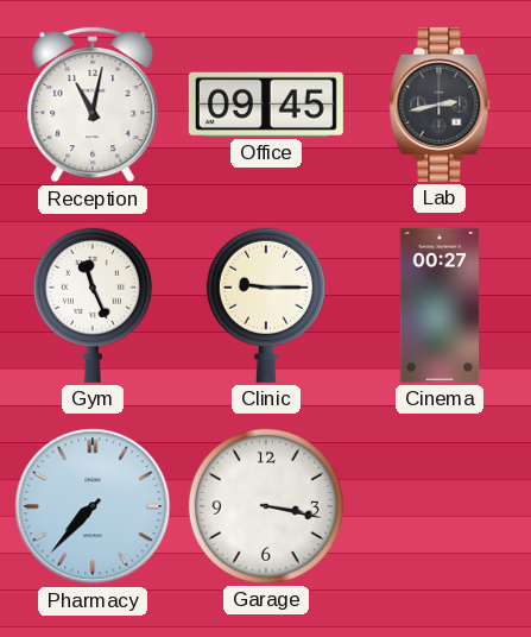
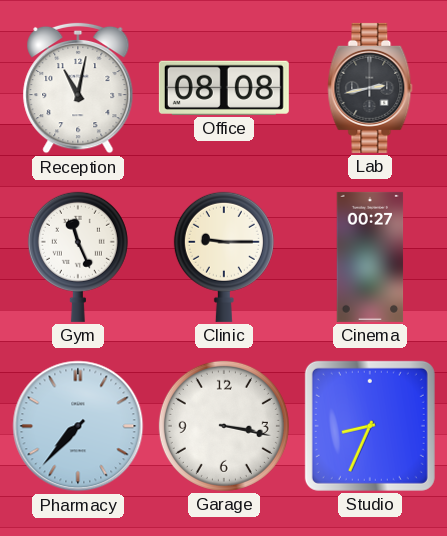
Office: 09:45 -> 08:08 (224, 88)
Studio: none -> 8:34 (370, 426)
